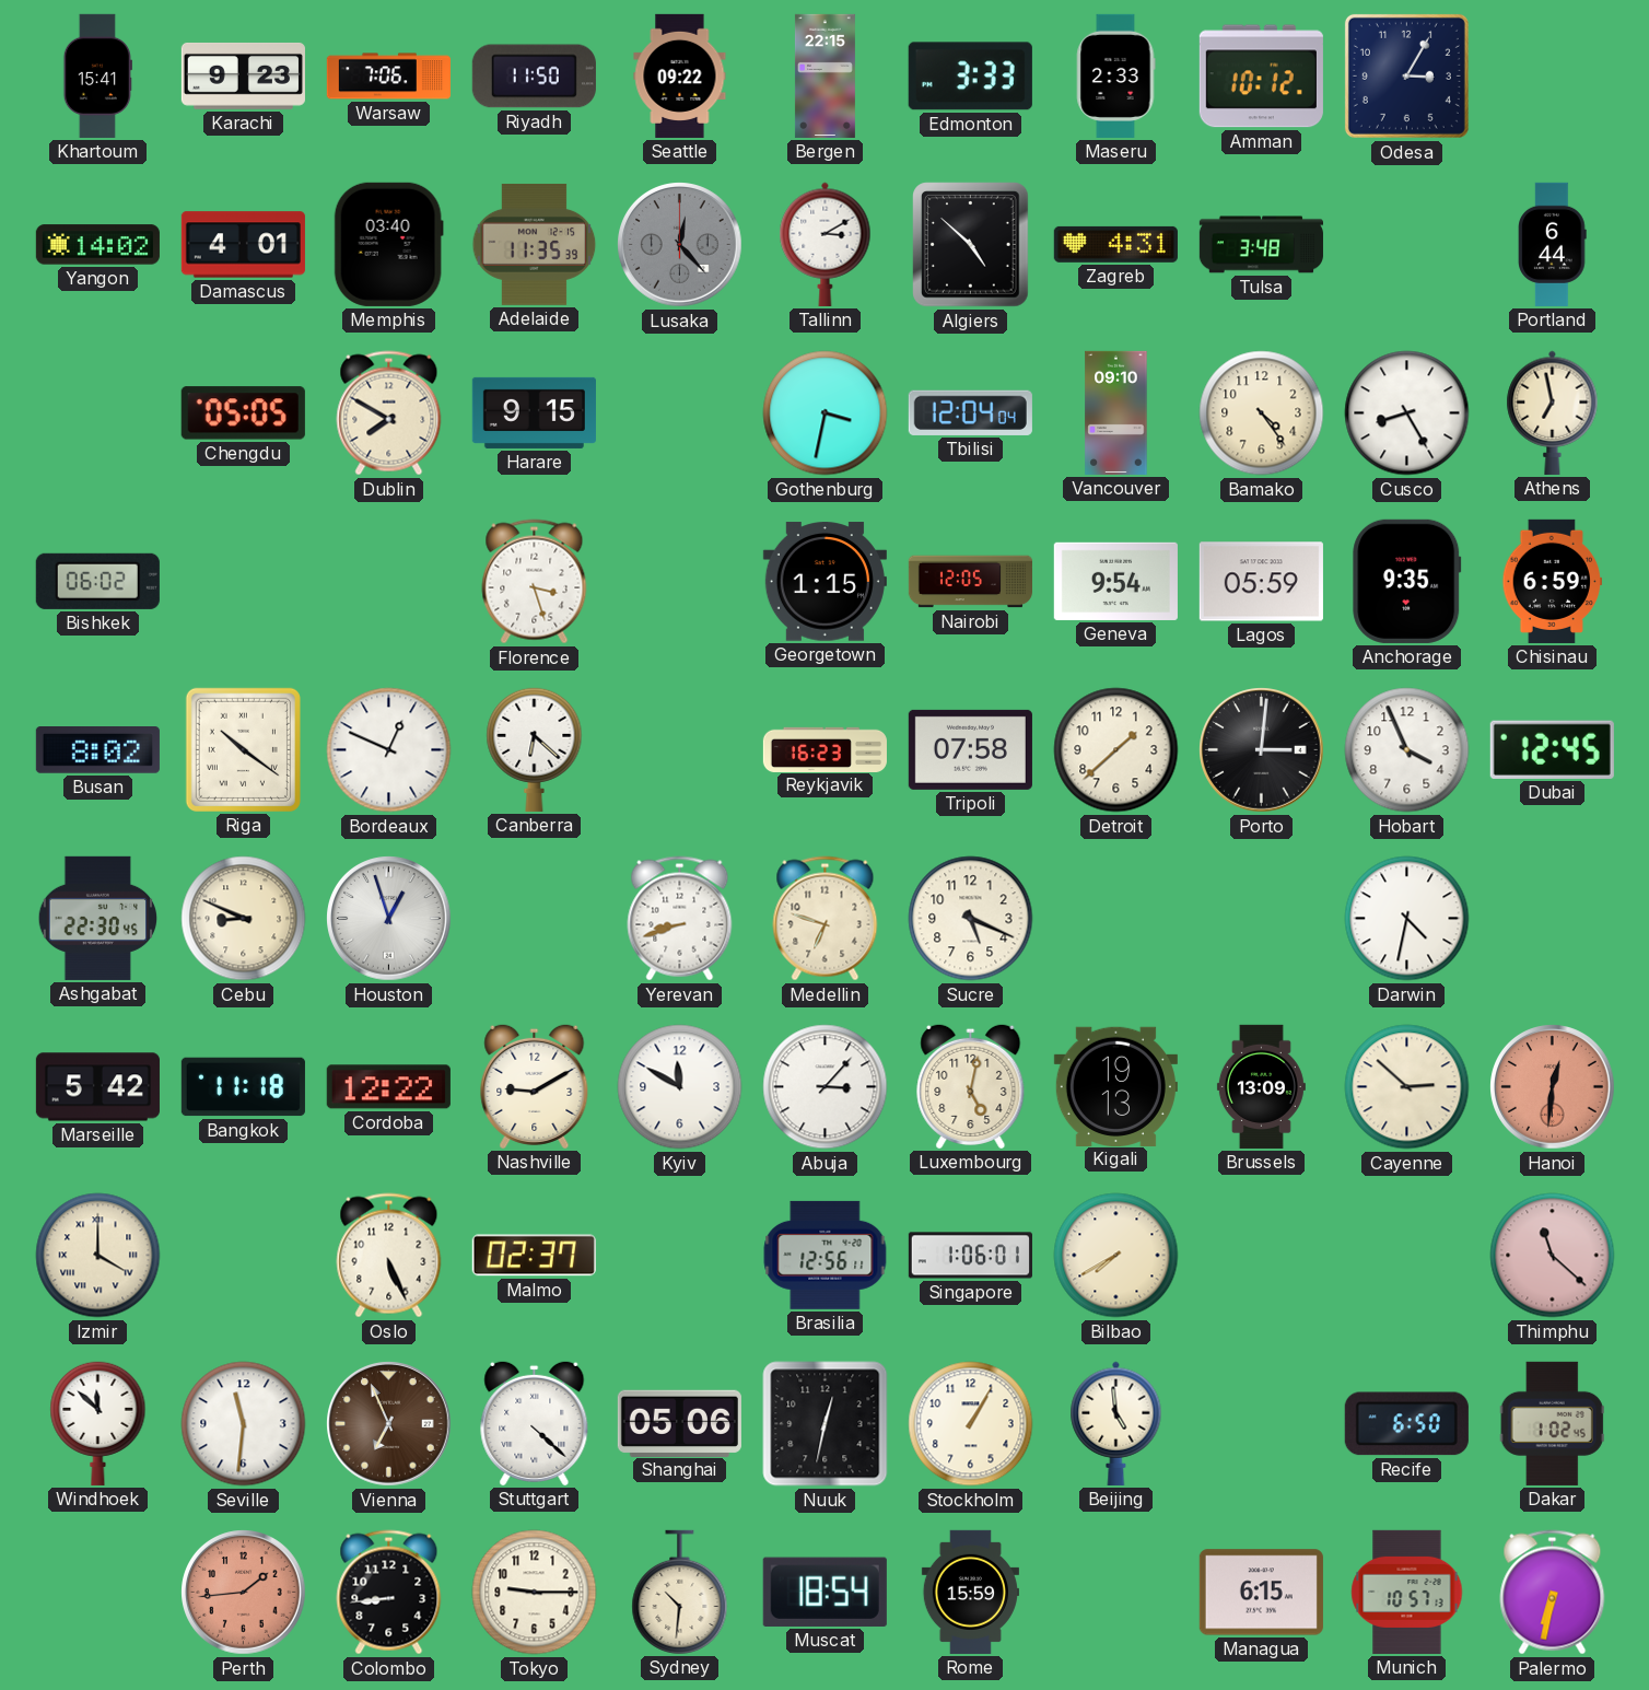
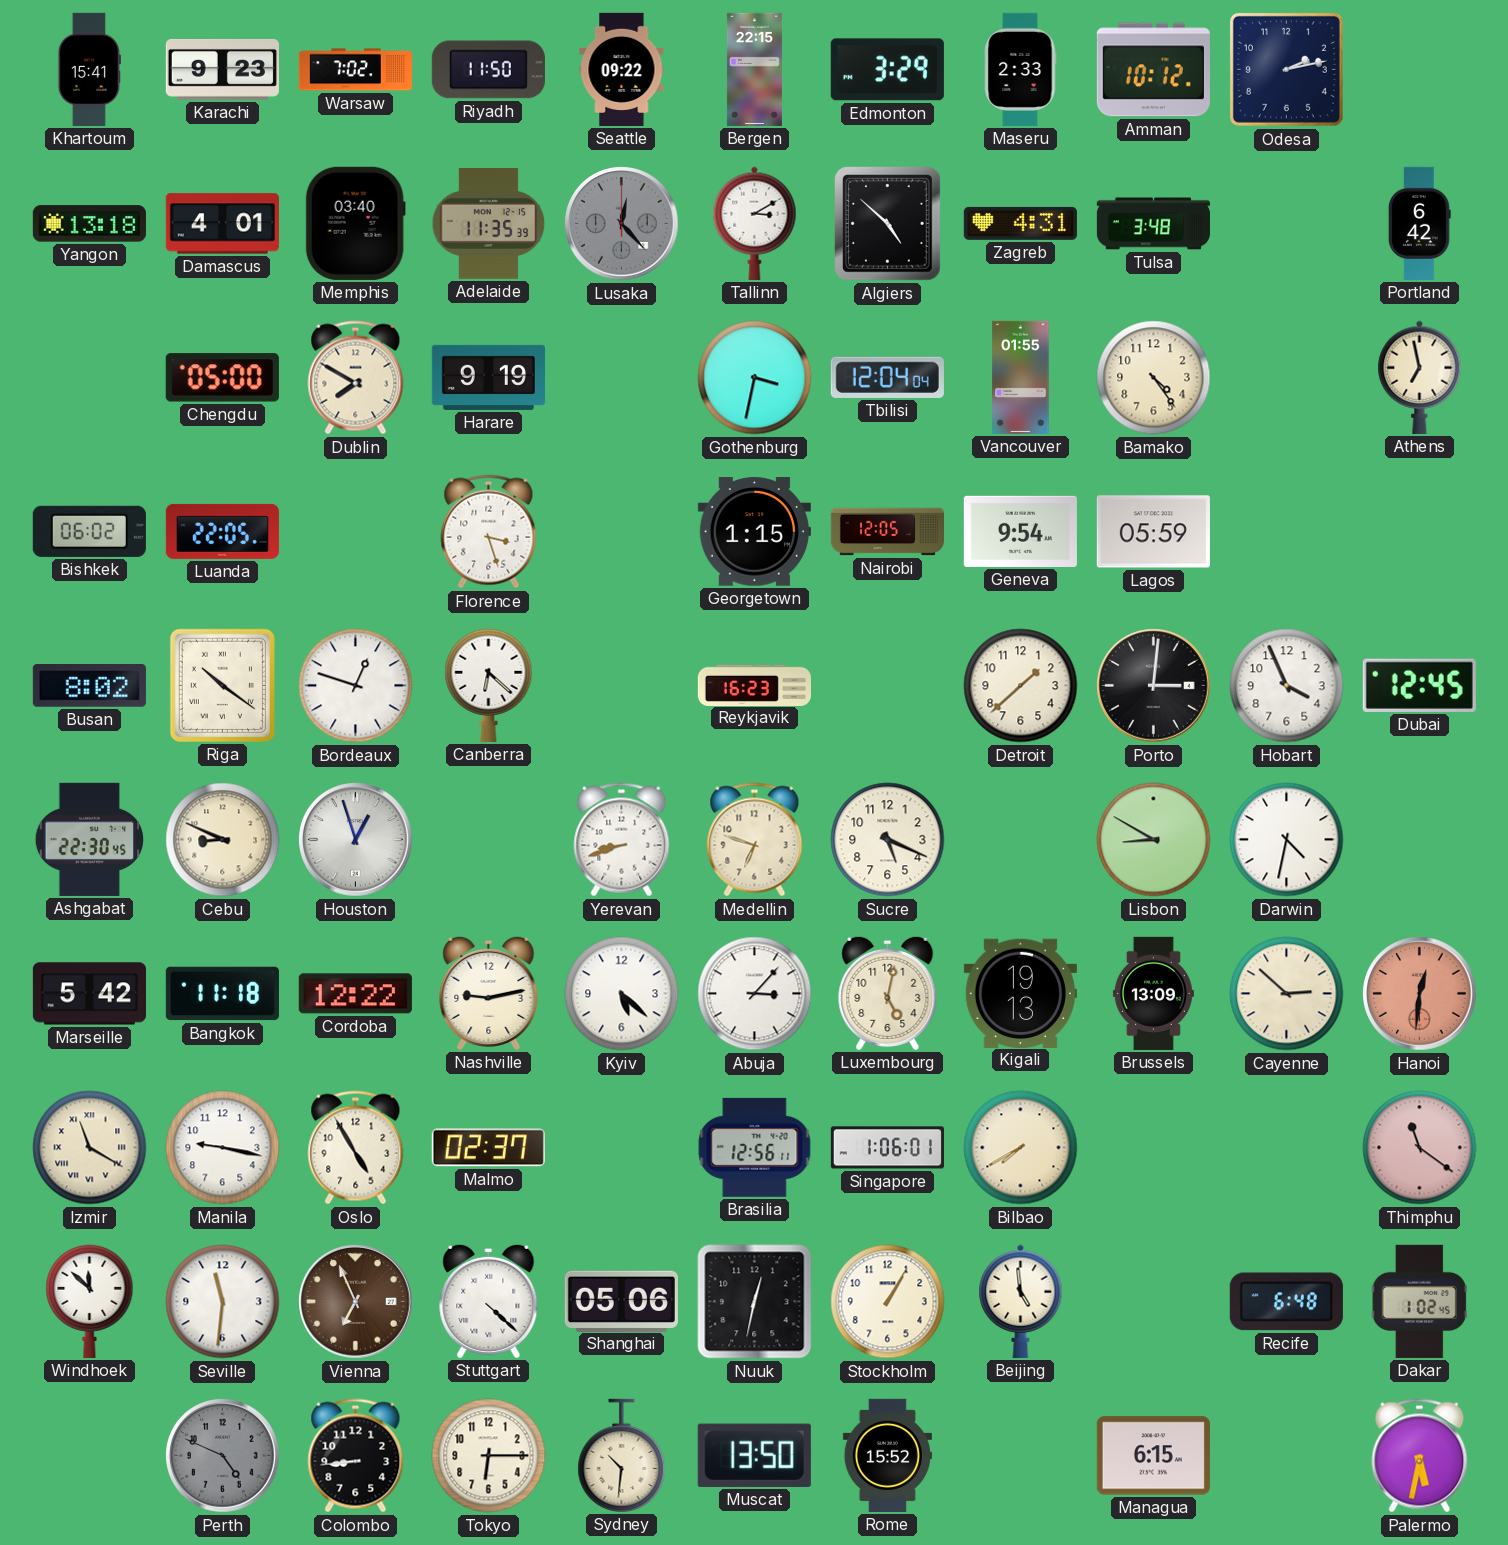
Warsaw: 7:06 -> 7:02 (355, 70)
Edmonton: 3:33 -> 3:29 (887, 70)
Odesa: 3:05 -> 2:13 (1286, 69)
Yangon: 14:02 -> 13:18 (89, 224)
Portland: 6:44 -> 6:42 (1420, 223)
Chengdu: 05:05 -> 05:00 (222, 378)
Harare: 9:15 -> 9:19 (488, 377)
Vancouver: 09:10 -> 01:55 (1021, 377)
Cusco: 8:25 -> none (1407, 413)
Luanda: none -> 22:05 (222, 531)
Anchorage: 9:35 -> none (1407, 581)
Chisinau: 6:59 -> none (1553, 581)
Bordeaux: 12:49 -> 12:48 (356, 686)
Tripoli: 07:58 -> none (970, 749)
Lisbon: none -> 8:50 (1154, 840)
Nashville: 9:10 -> 9:13 (489, 993)
Kyiv: 11:50 -> 5:22 (622, 994)
Izmir: 4:00 -> 11:20 (90, 1148)
Manila: none -> 9:17 (223, 1148)
Oslo: 5:26 -> 4:55 (356, 1148)
Thimphu: 11:22 -> 11:21 (1420, 1148)
Recife: 6:50 -> 6:48 (1286, 1302)
Perth: 1:44 -> 4:49 (223, 1456)
Perth dial: salmon -> grey (223, 1456)
Tokyo: 9:15 -> 6:15 (489, 1456)
Muscat: 18:54 -> 13:50 (754, 1455)
Rome: 15:59 -> 15:52 (887, 1455)
Munich: 10:57 -> none (1407, 1592)
Palermo: 6:32 -> 5:32 (1420, 1456)
